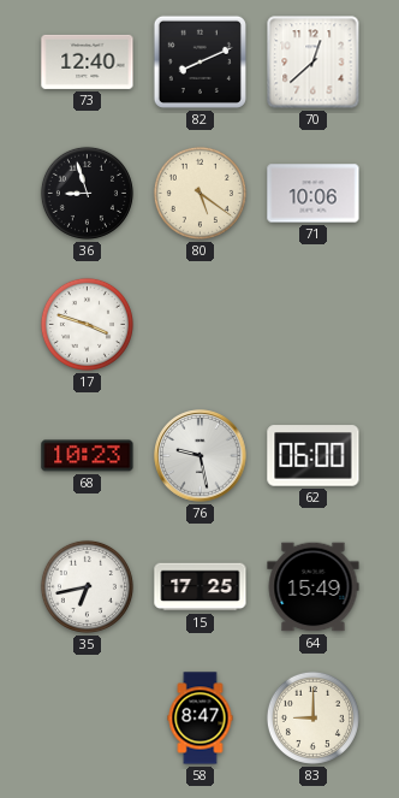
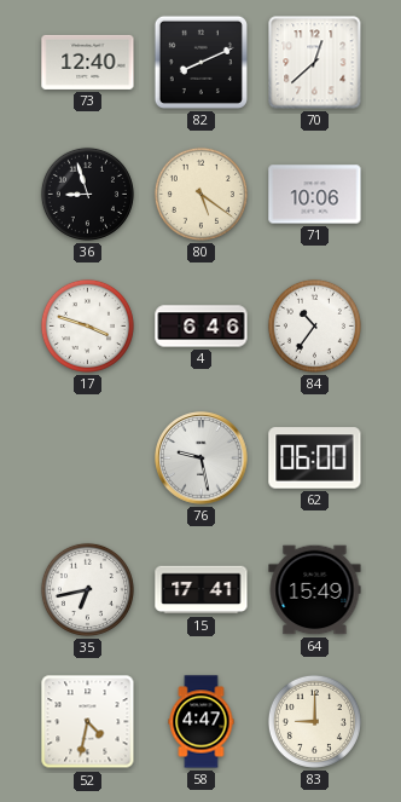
4: none -> 6:46 (202, 327)
84: none -> 10:36 (314, 325)
68: 10:23 -> none (88, 456)
15: 17:25 -> 17:41 (202, 590)
52: none -> 4:32 (88, 722)
58: 8:47 -> 4:47 (202, 722)
